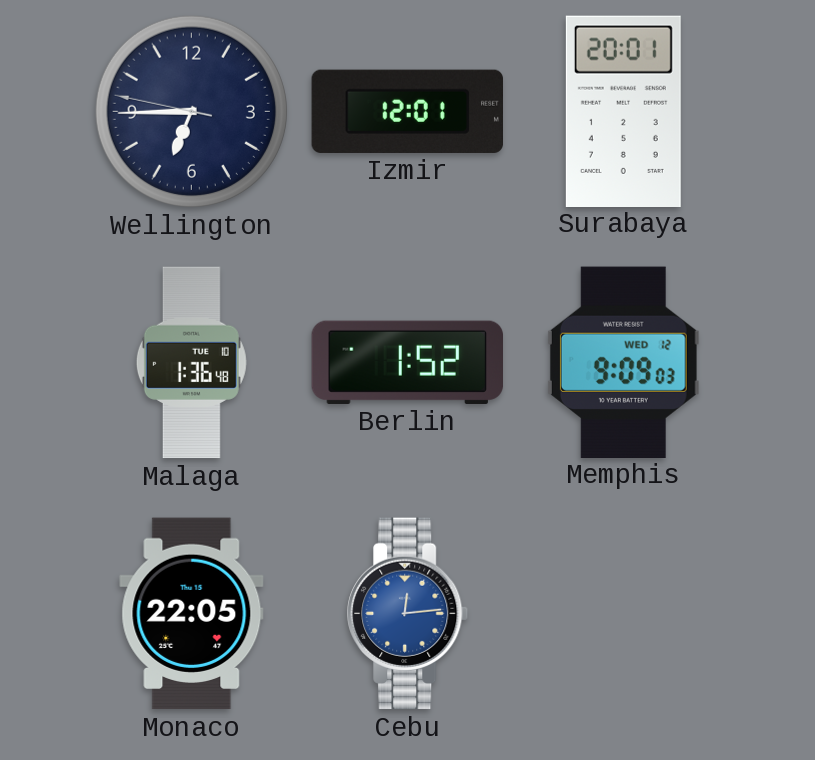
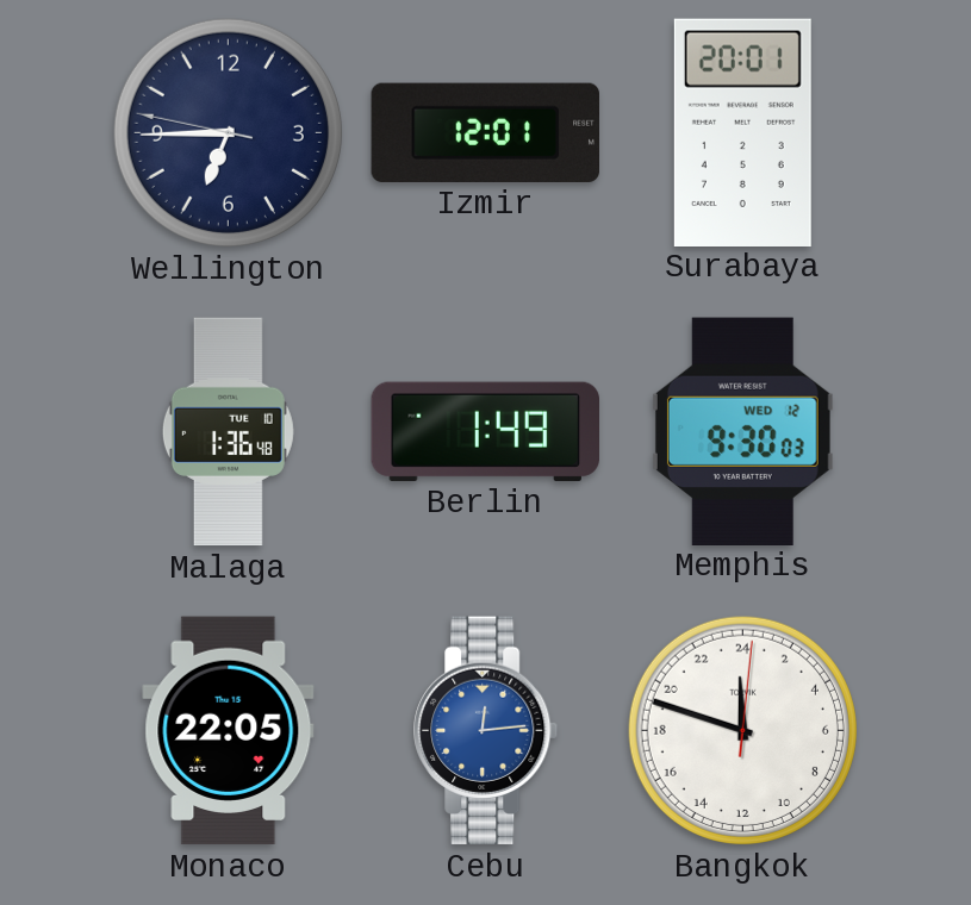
Berlin: 1:52 -> 1:49 (485, 431)
Memphis: 9:09 -> 9:30 (742, 431)
Bangkok: none -> 23:48 (742, 730)
